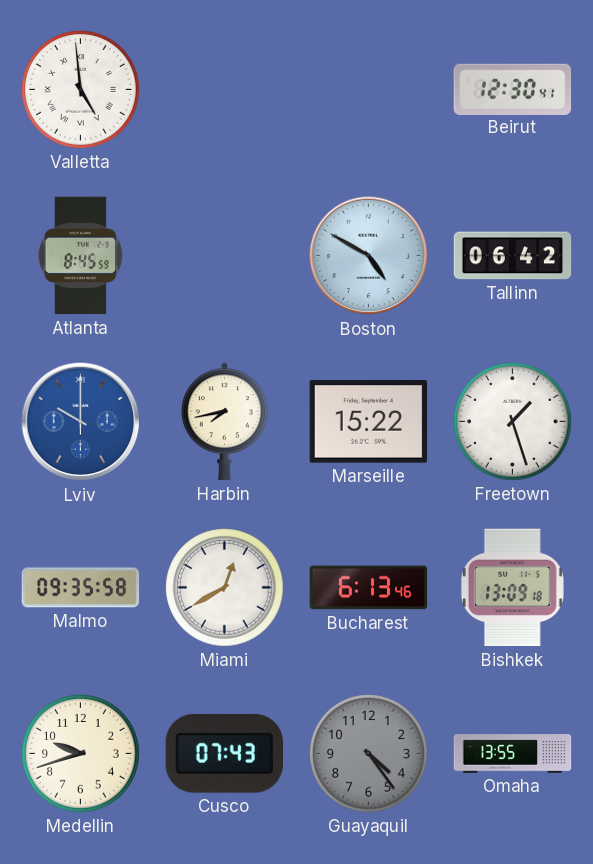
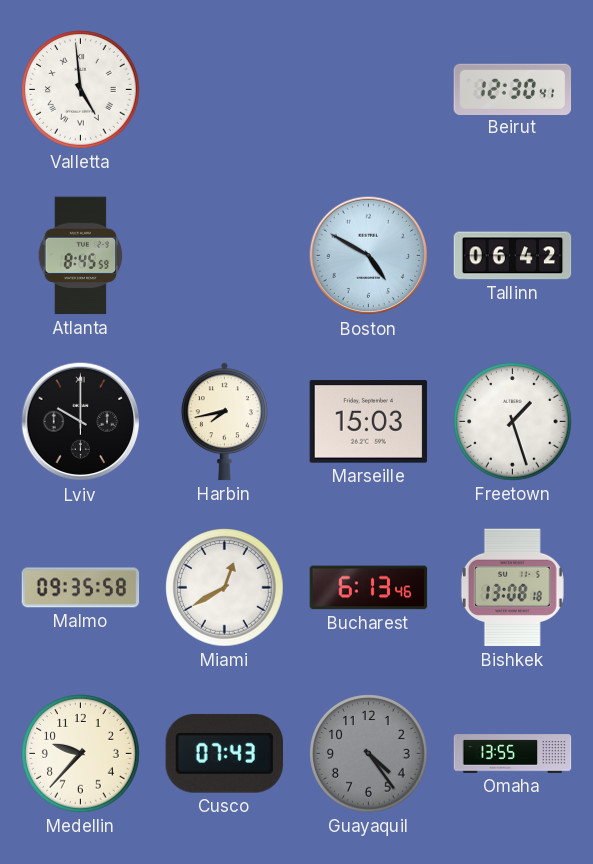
Lviv dial: blue -> black (81, 422)
Marseille: 15:22 -> 15:03 (369, 422)
Bishkek: 13:09 -> 13:08 (512, 588)
Medellin: 9:42 -> 9:37 (81, 754)
